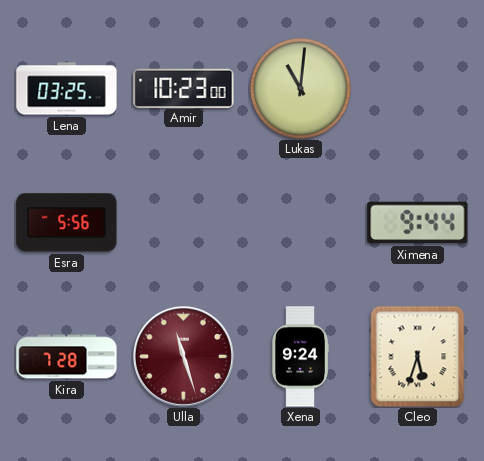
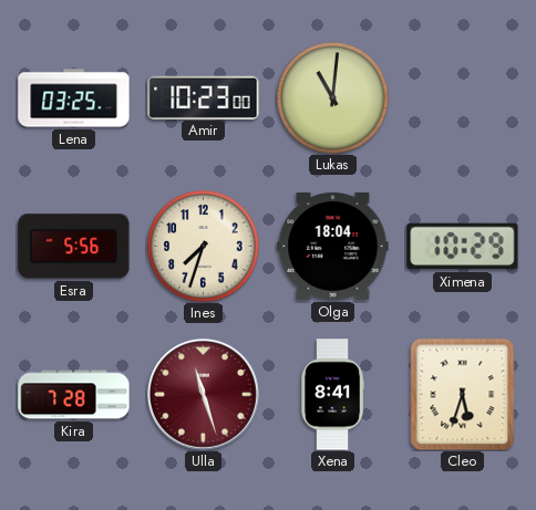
Ines: none -> 7:33 (204, 247)
Olga: none -> 18:04 (333, 246)
Ximena: 9:44 -> 10:29 (463, 247)
Xena: 9:24 -> 8:41 (332, 395)
